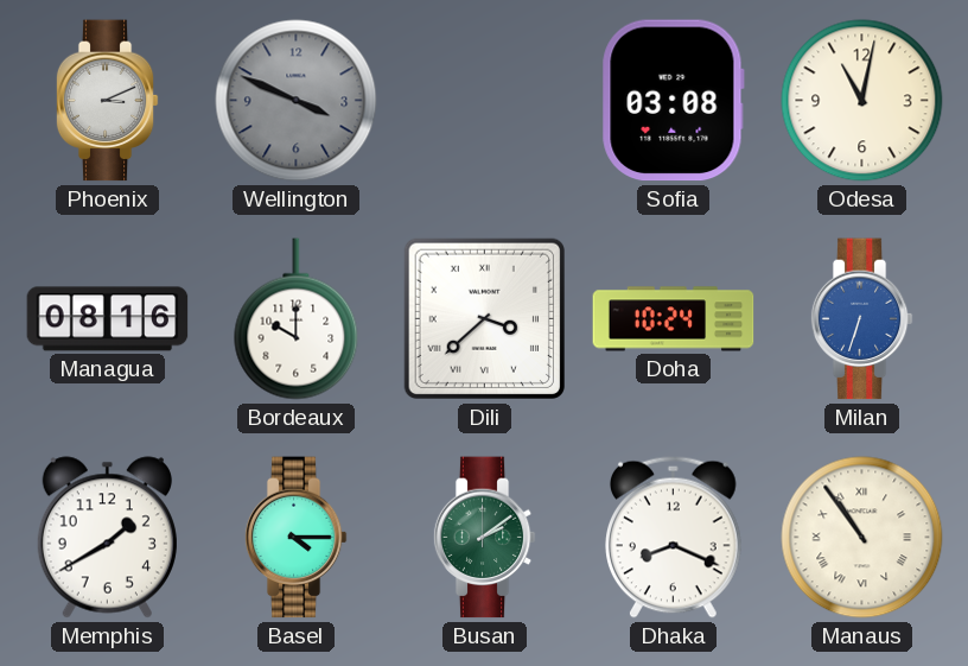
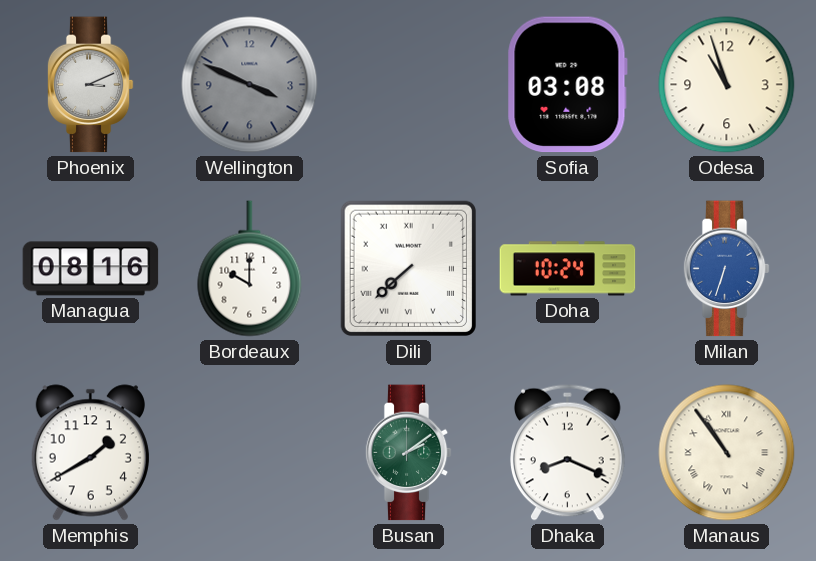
Odesa: 11:02 -> 10:57 (727, 85)
Dili: 3:38 -> 7:38 (408, 268)
Basel: 4:15 -> none (295, 538)
